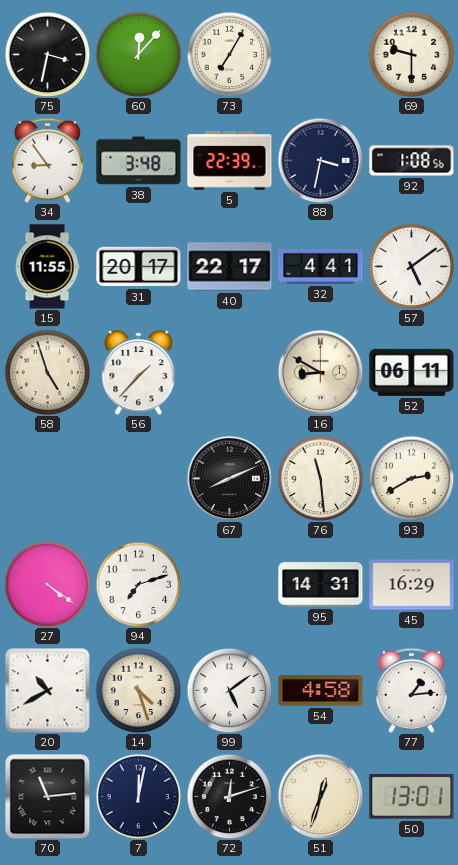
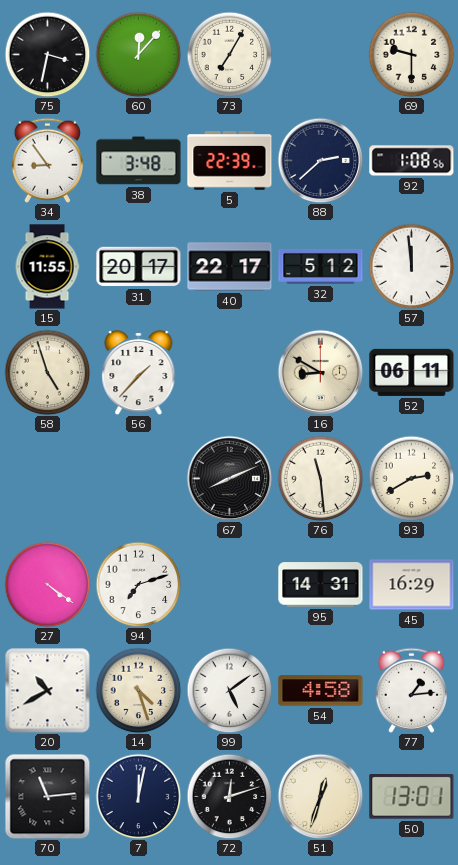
88: 3:32 -> 2:38 (320, 160)
32: 4:41 -> 5:12 (321, 266)
57: 5:09 -> 11:59 (411, 266)
